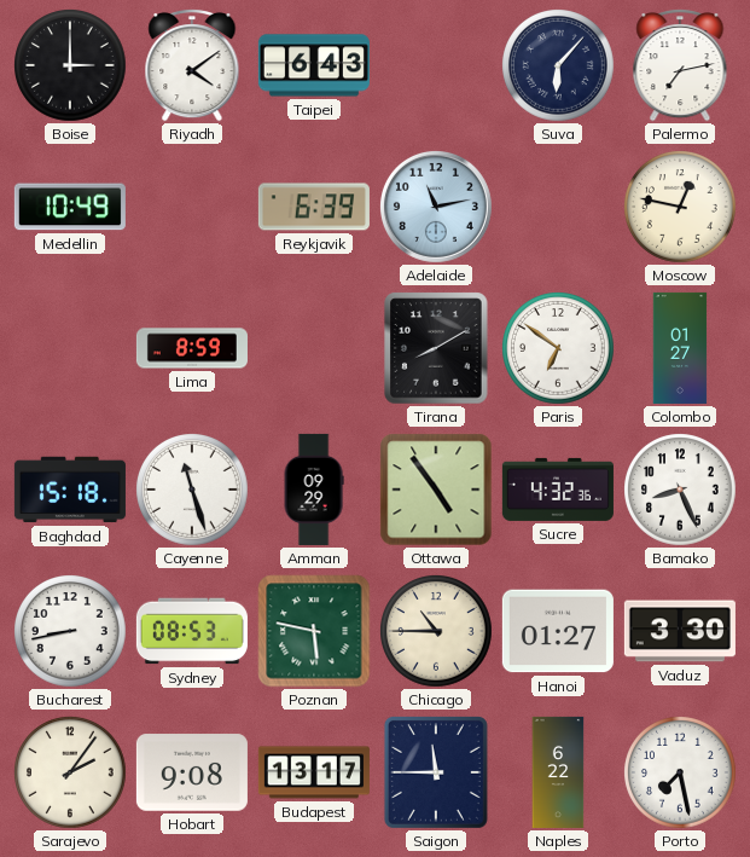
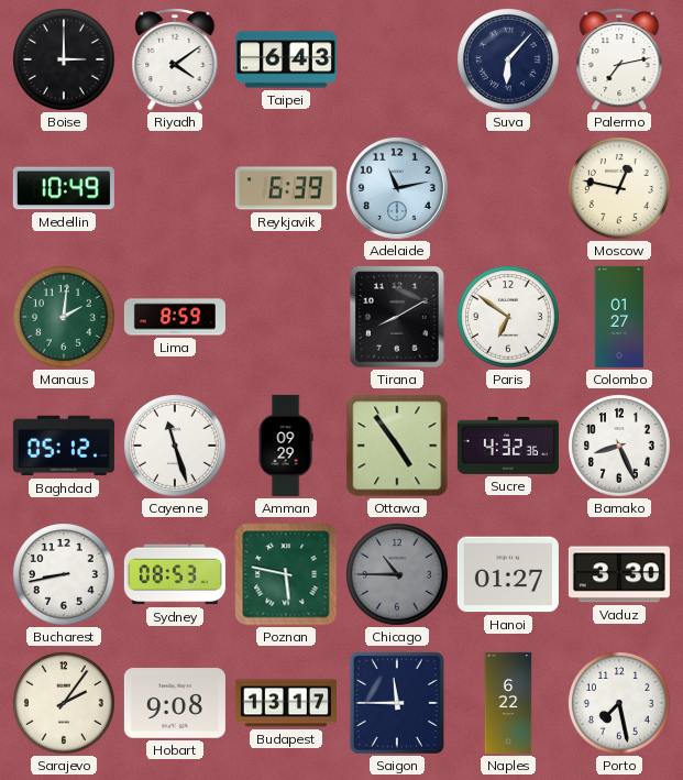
Manaus: none -> 2:01 (65, 318)
Baghdad: 15:18 -> 05:12 (64, 446)
Chicago dial: cream -> grey (398, 575)
